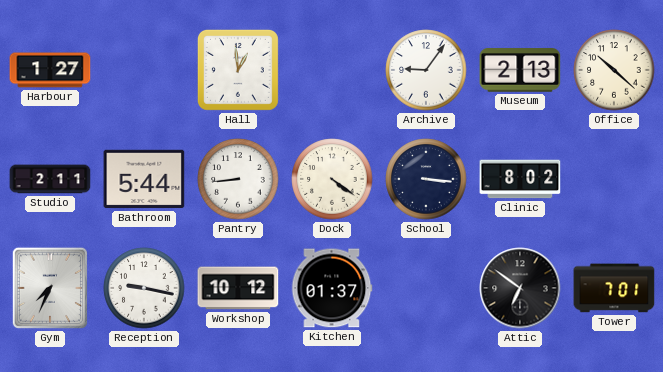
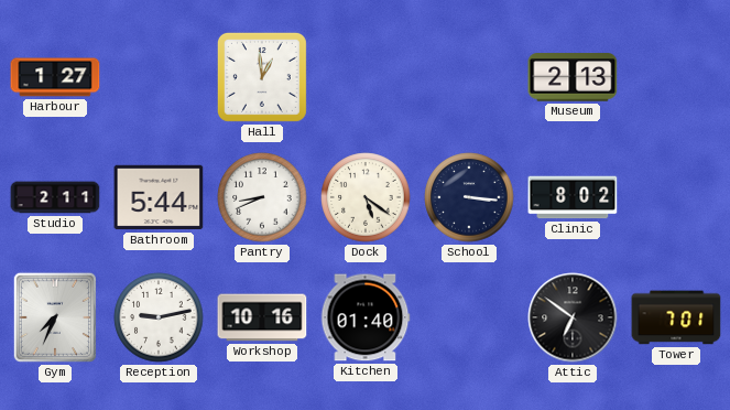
Archive: 9:06 -> none (426, 70)
Office: 10:22 -> none (614, 70)
Pantry: 8:44 -> 8:41 (262, 197)
Dock: 4:21 -> 5:21 (366, 197)
Reception: 9:17 -> 9:13 (159, 317)
Workshop: 10:12 -> 10:16 (262, 317)
Kitchen: 01:37 -> 01:40 (366, 317)
